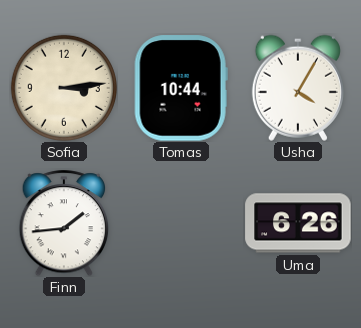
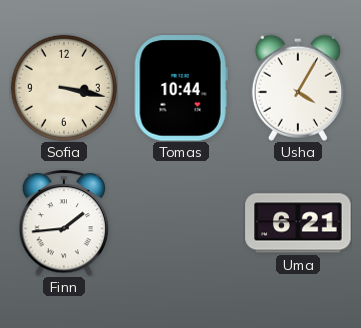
Sofia: 3:14 -> 3:17 (64, 88)
Uma: 6:26 -> 6:21 (298, 223)
